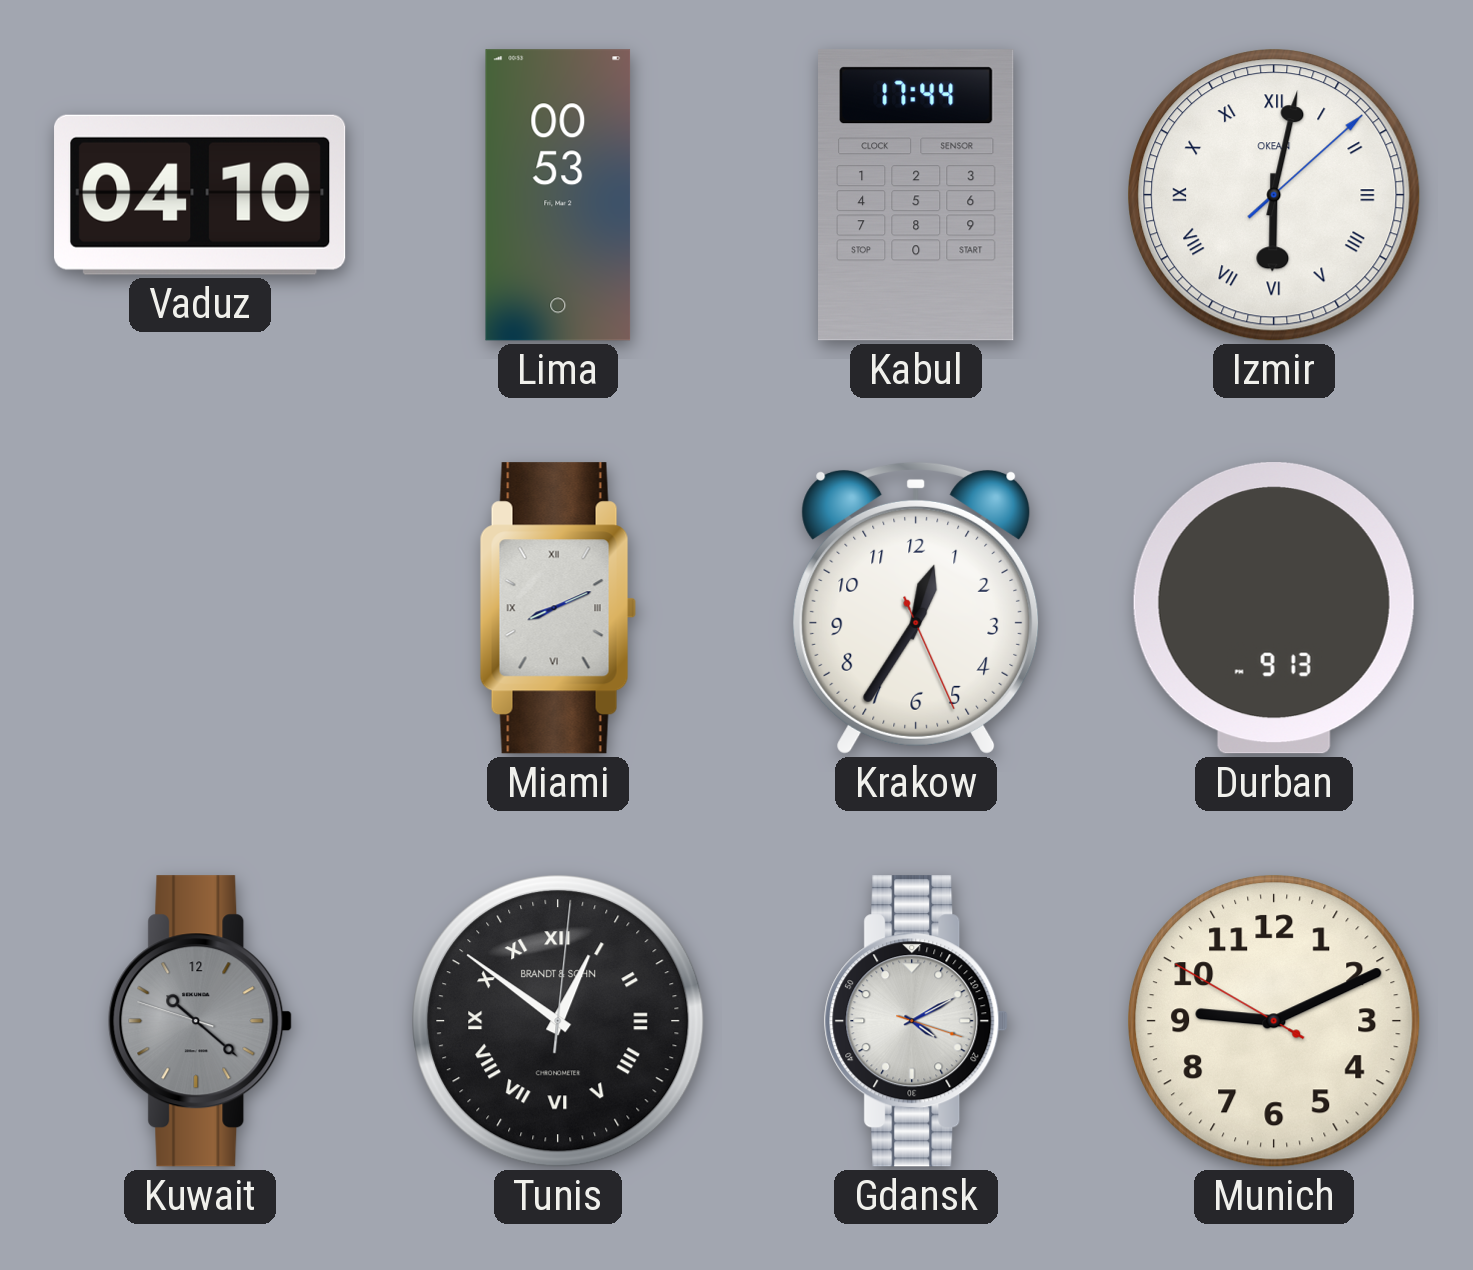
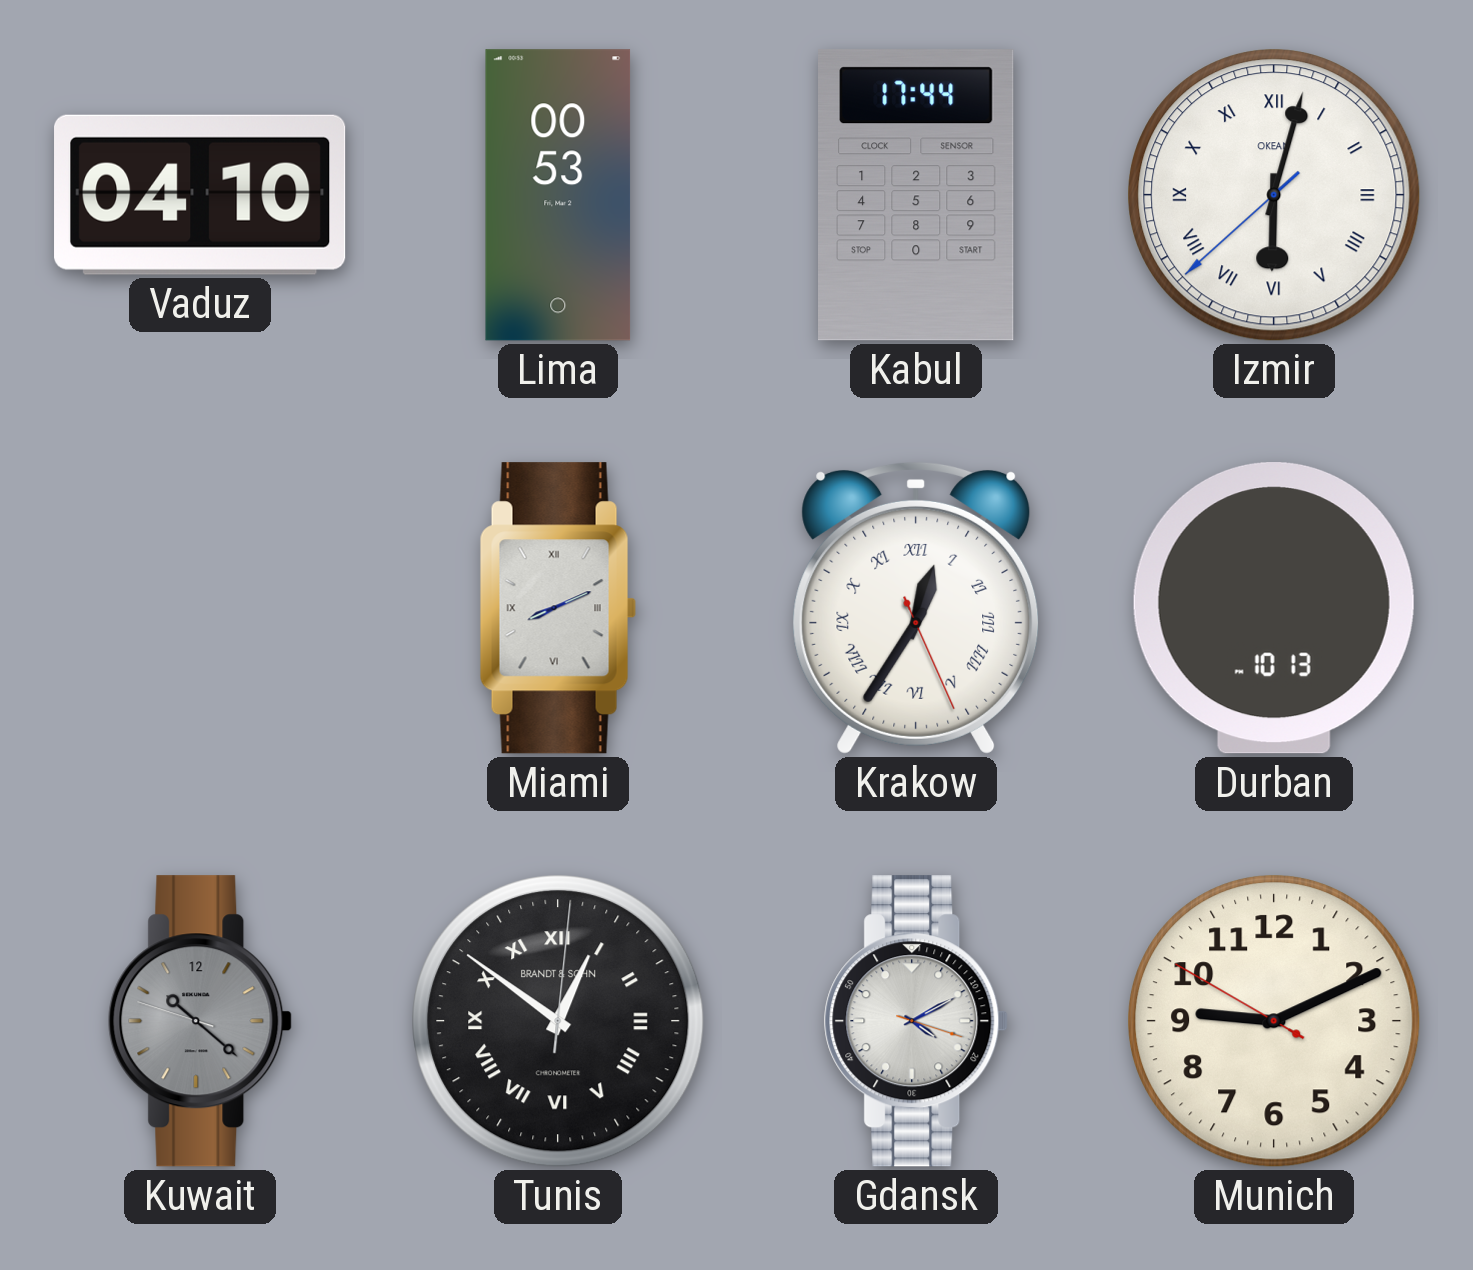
Izmir: 6:02:08 -> 6:02:38 (1274, 195)
Krakow numerals: Arabic -> Roman (916, 608)
Durban: 9:13 -> 10:13 (1274, 608)
